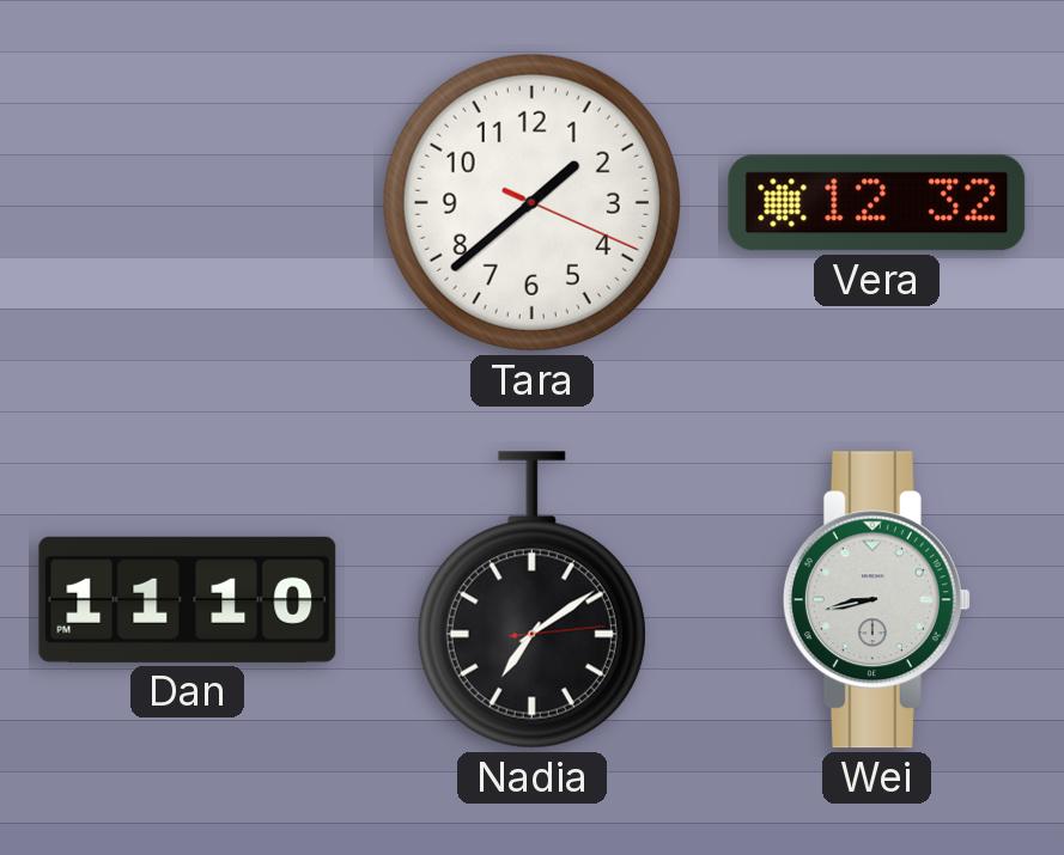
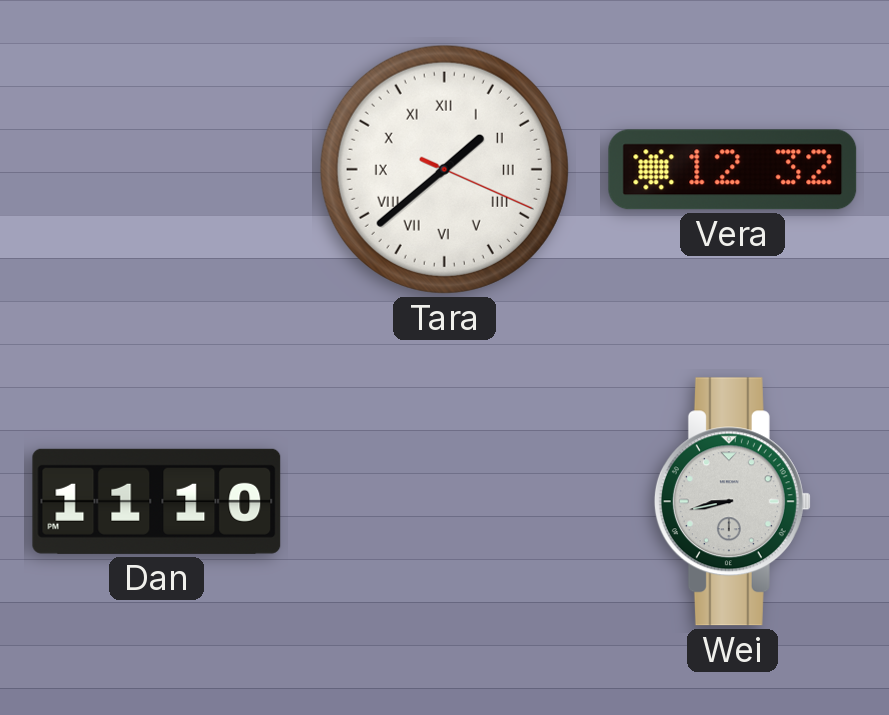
Tara numerals: Arabic -> Roman (444, 169)
Nadia: 7:09 -> none (531, 600)
